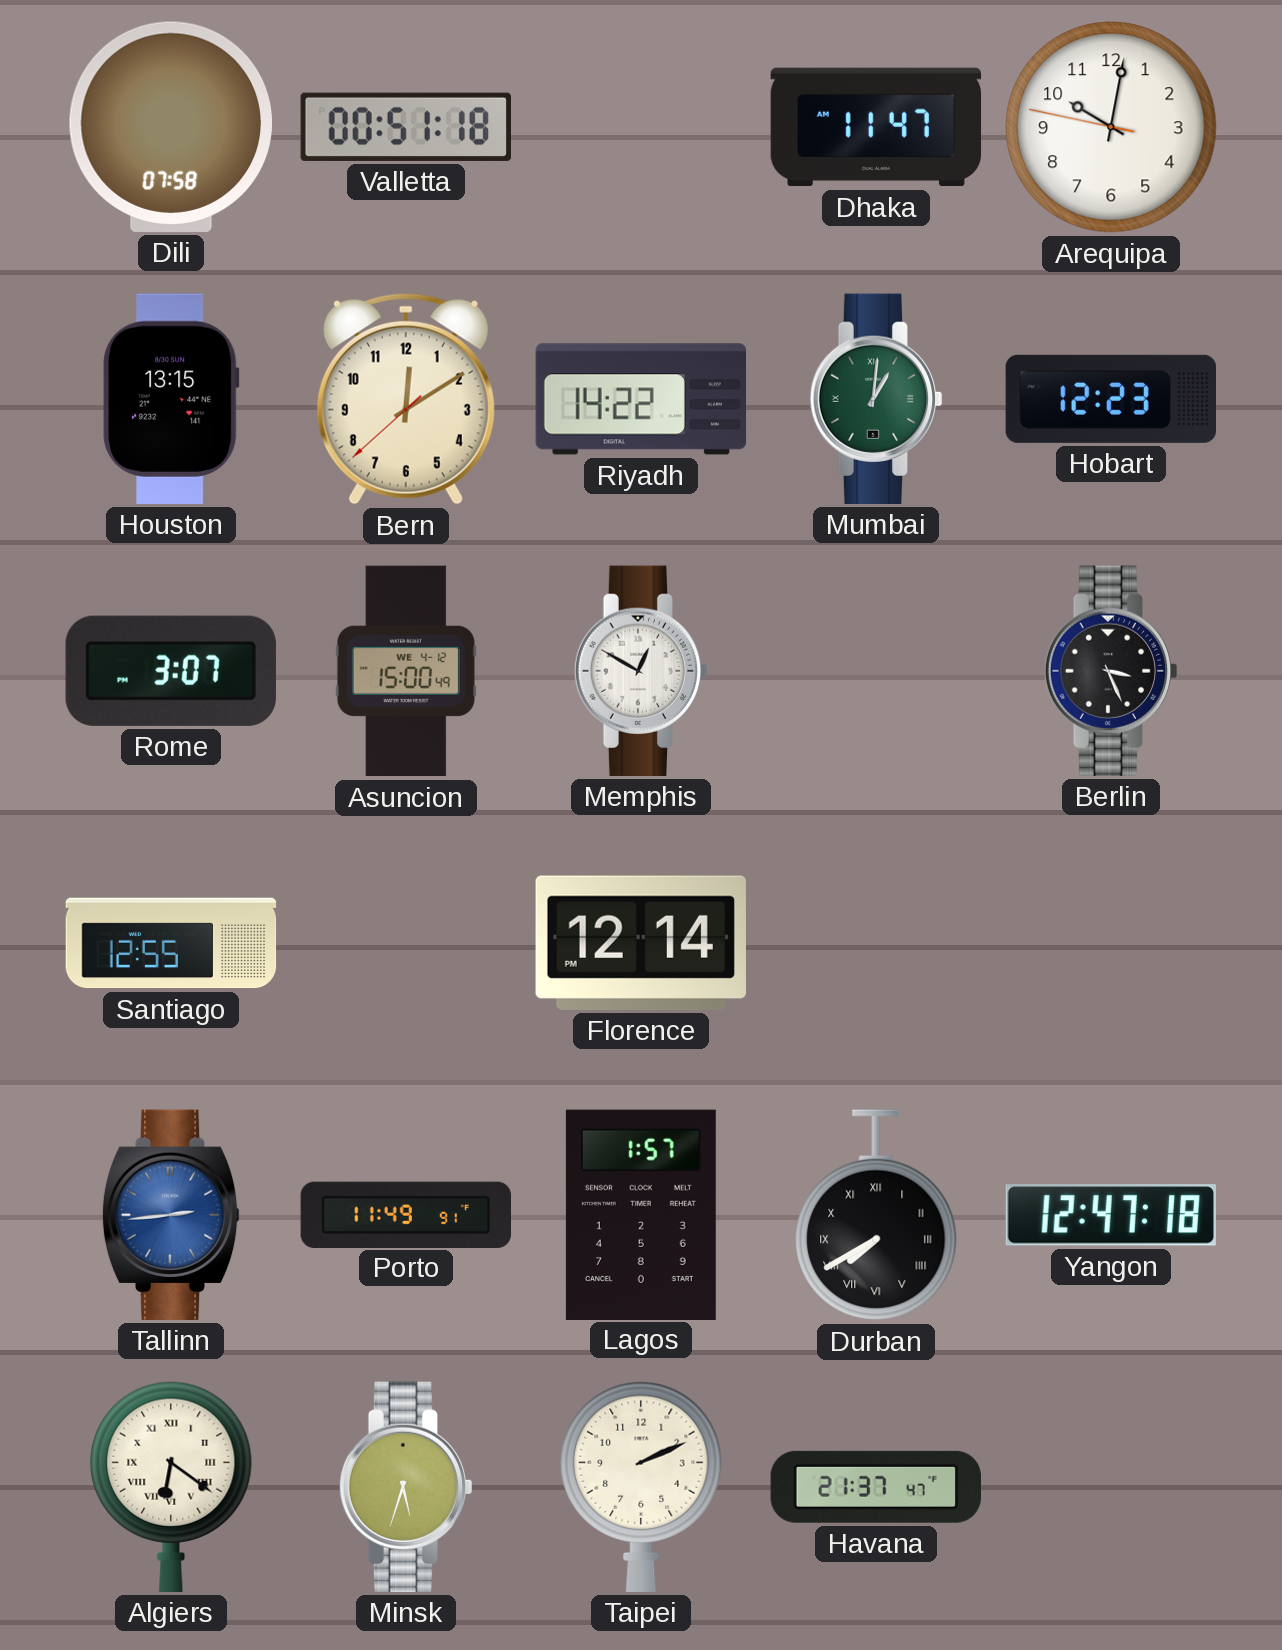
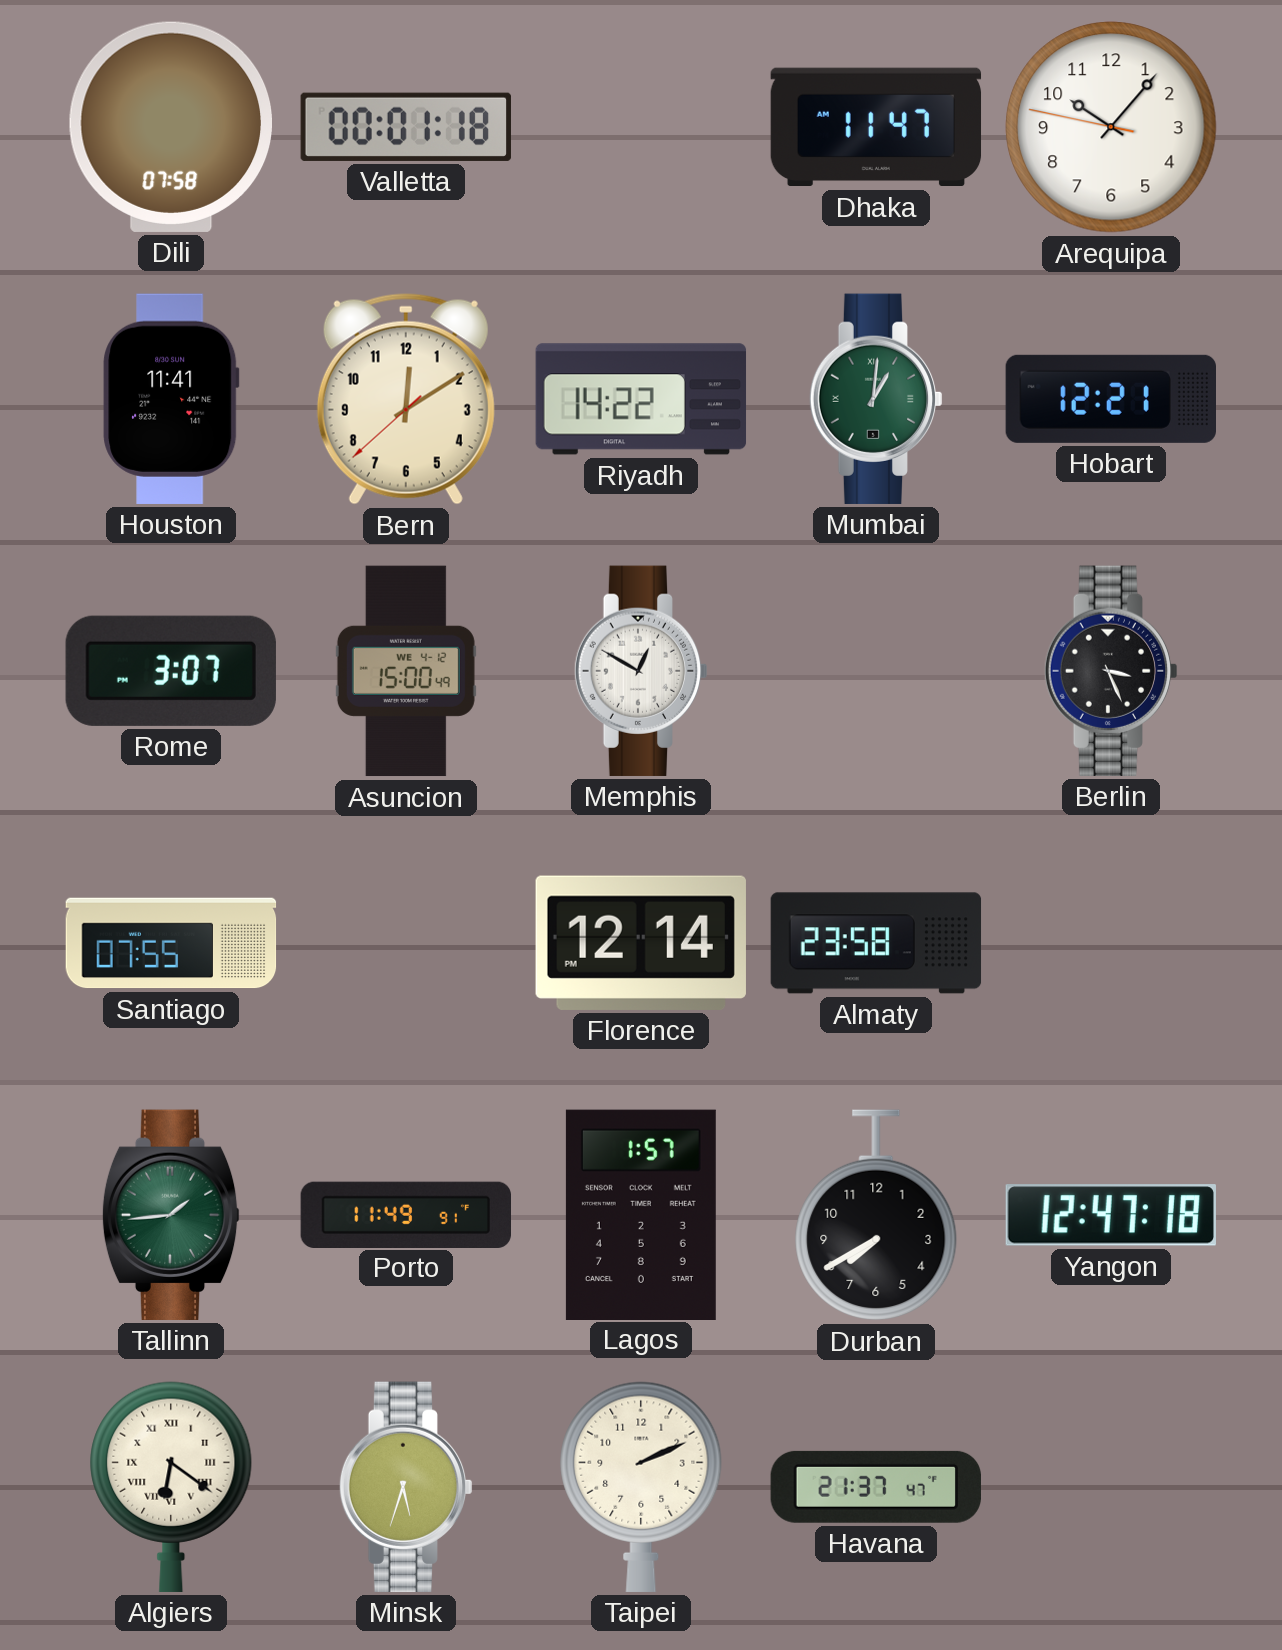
Valletta: 00:51 -> 00:01 (406, 127)
Arequipa: 10:01 -> 10:06 (1111, 127)
Houston: 13:15 -> 11:41 (171, 399)
Hobart: 12:23 -> 12:21 (1110, 399)
Santiago: 12:55 -> 07:55 (171, 943)
Almaty: none -> 23:58 (876, 943)
Tallinn: 2:44 -> 1:44 (171, 1215)
Tallinn dial: blue -> green (171, 1215)
Durban numerals: Roman -> Arabic (876, 1215)
